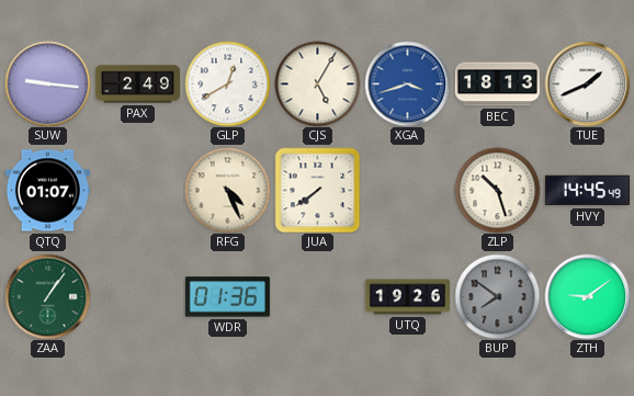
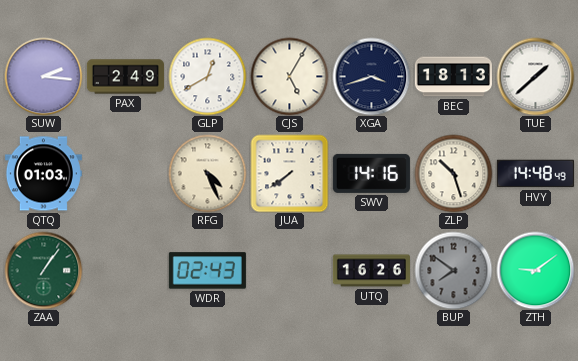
SUW: 9:16 -> 2:16 (43, 76)
XGA dial: blue -> navy (371, 76)
TUE: 1:41 -> 1:38 (535, 76)
QTQ: 01:07 -> 01:03 (43, 174)
SWV: none -> 14:16 (371, 173)
HVY: 14:45 -> 14:48 (535, 174)
WDR: 01:36 -> 02:43 (207, 271)
UTQ: 19:26 -> 16:26 (371, 271)
